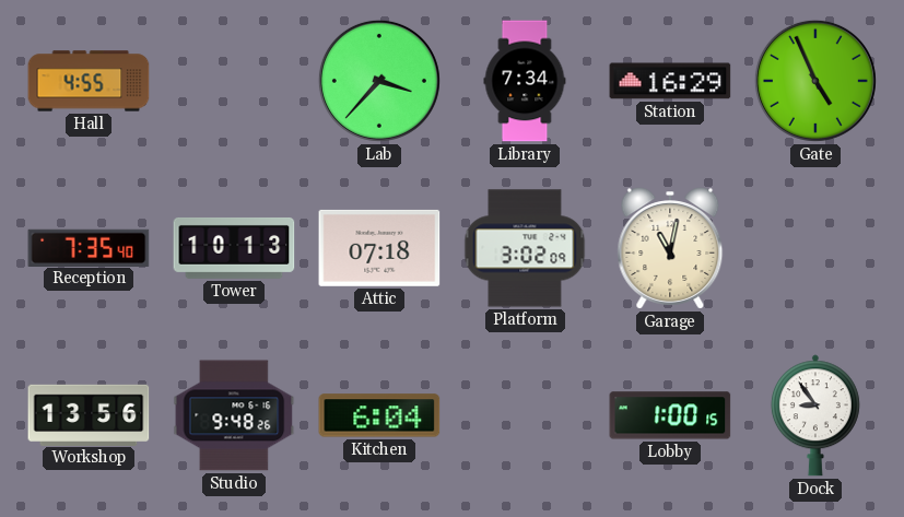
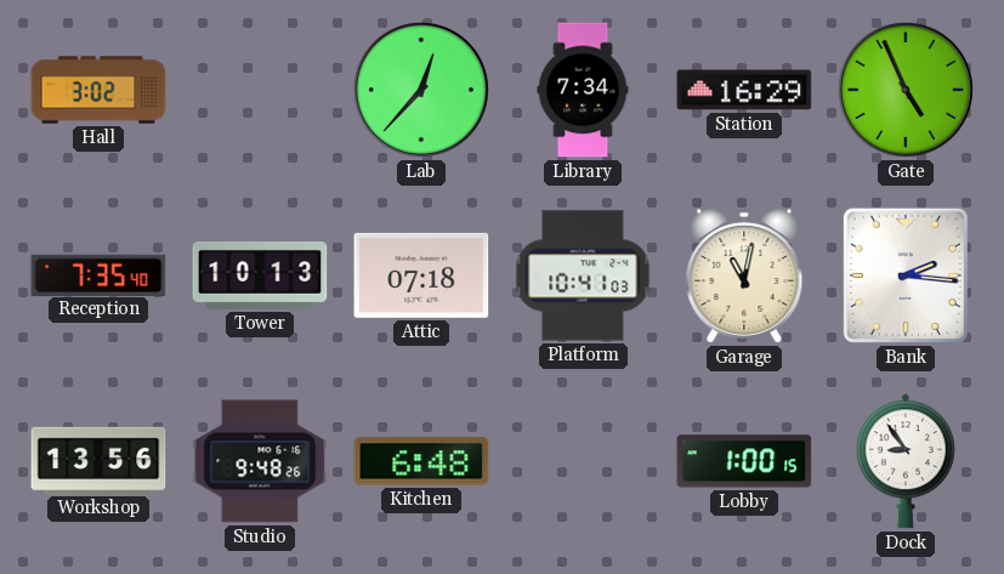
Hall: 4:55 -> 3:02 (98, 90)
Lab: 3:37 -> 12:37 (421, 90)
Platform: 3:02 -> 10:41 (583, 275)
Bank: none -> 2:16 (906, 275)
Kitchen: 6:04 -> 6:48 (421, 461)
